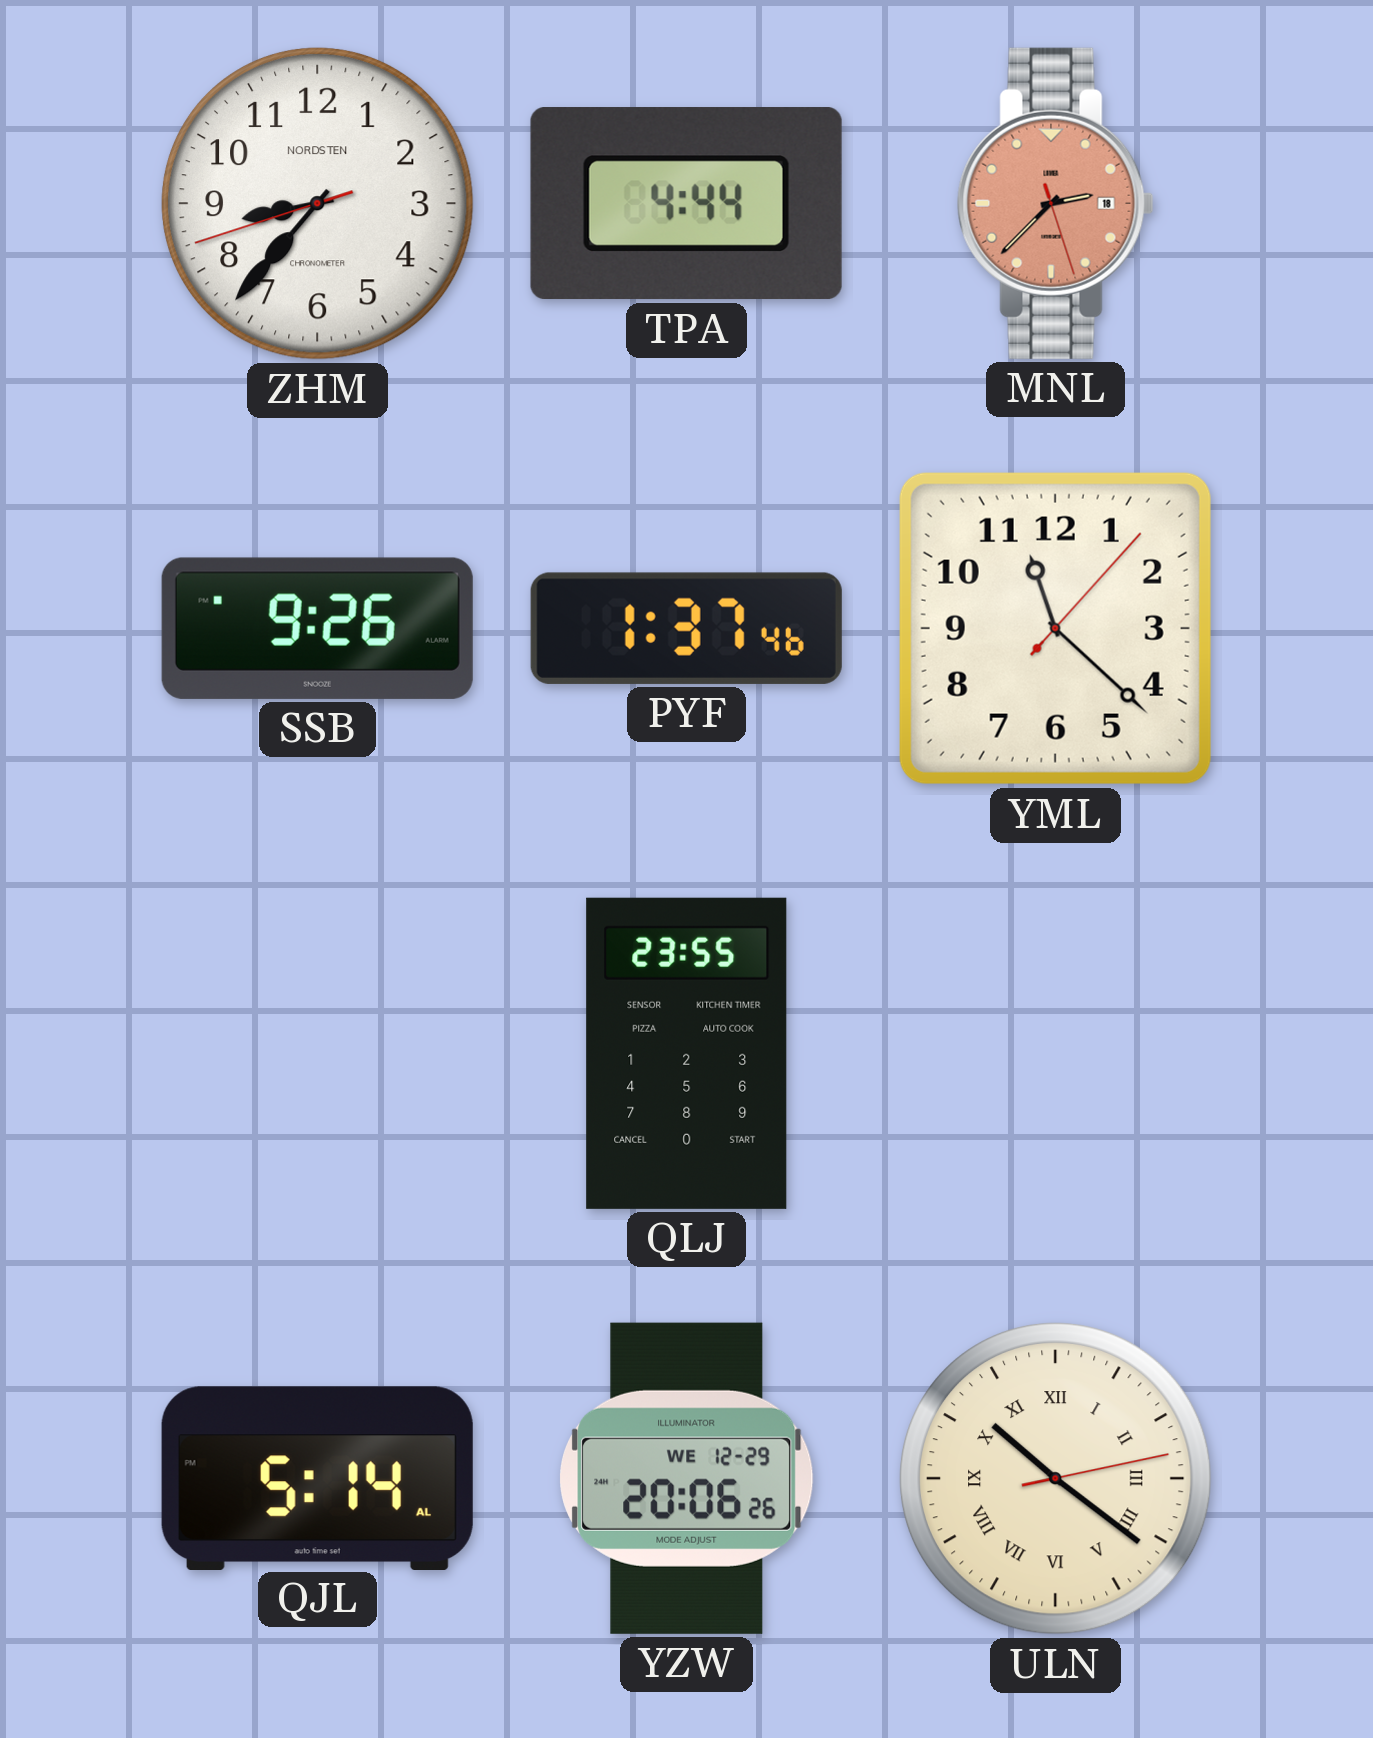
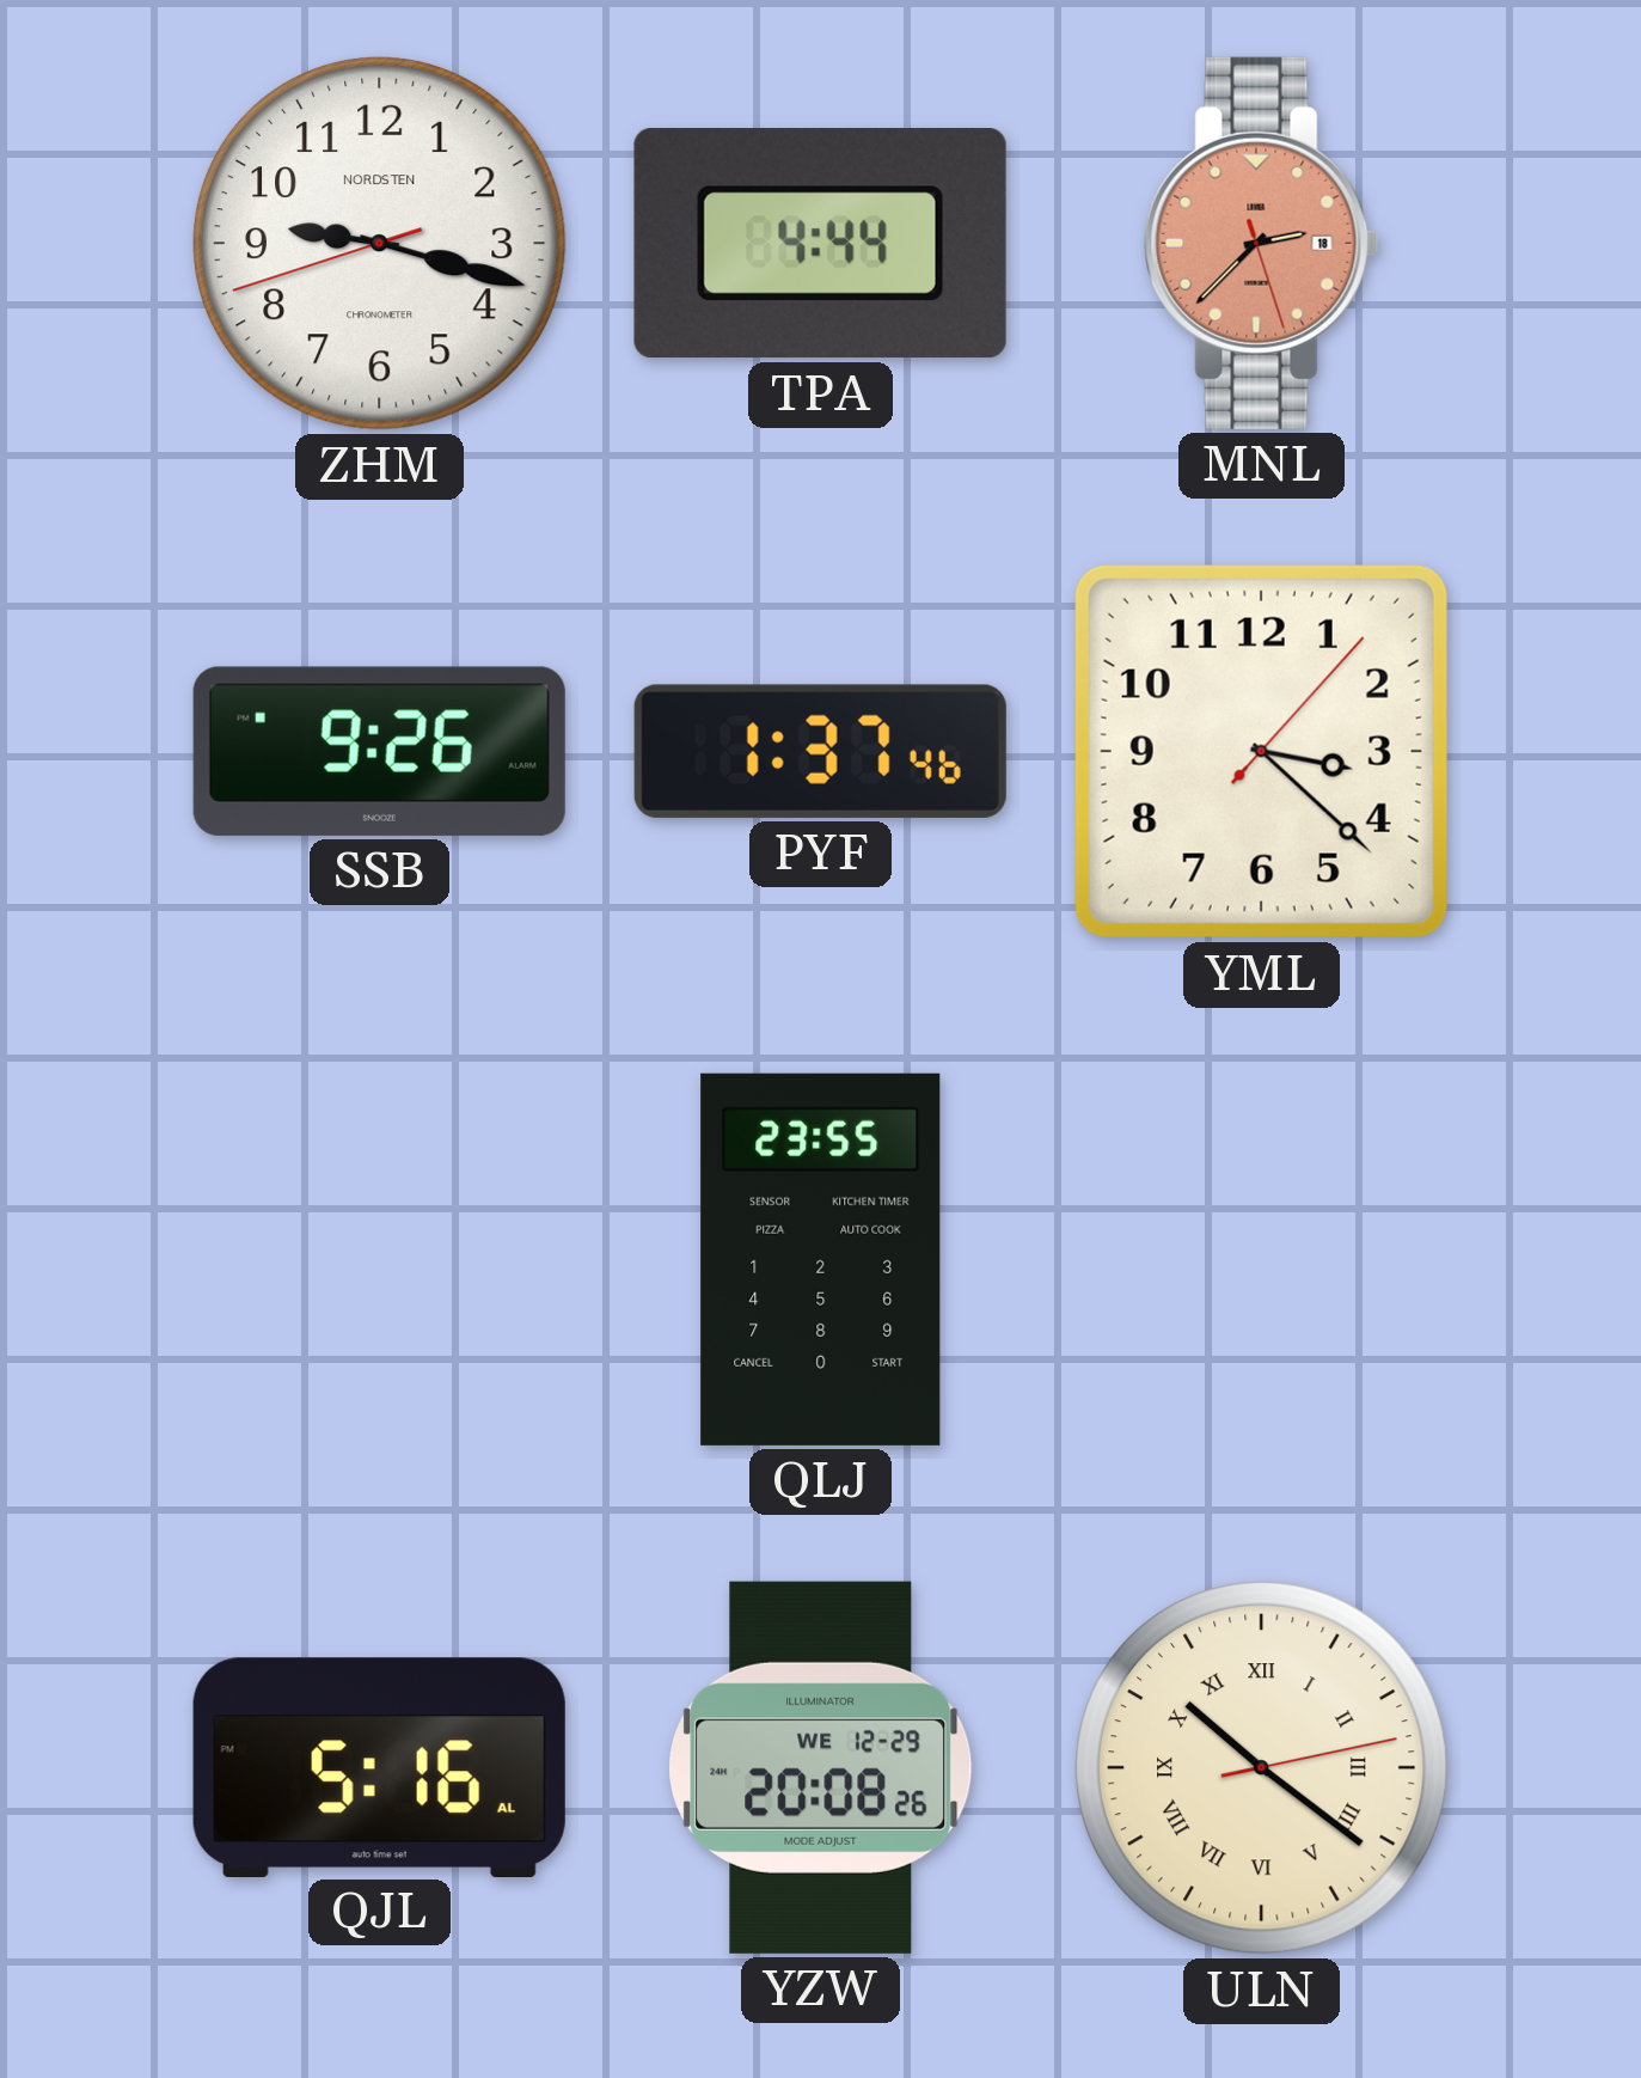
ZHM: 8:36 -> 9:17 (379, 243)
YML: 11:22 -> 3:22 (1261, 751)
QJL: 5:14 -> 5:16 (379, 1767)
YZW: 20:06 -> 20:08 (821, 1767)
